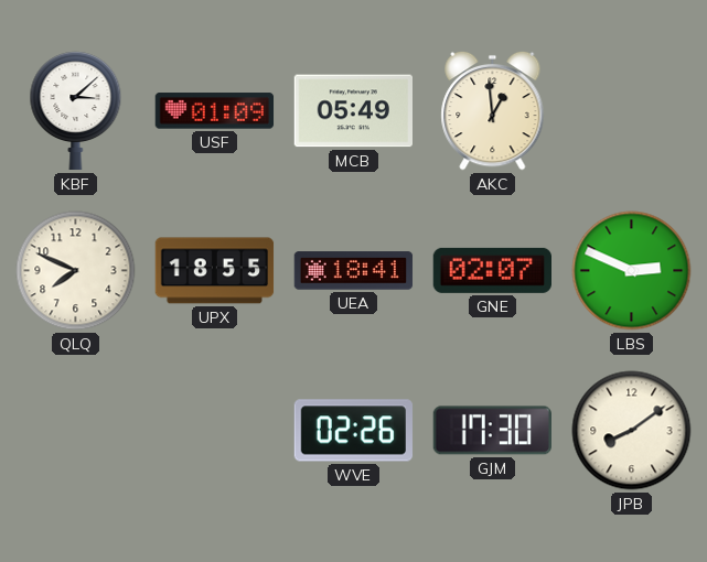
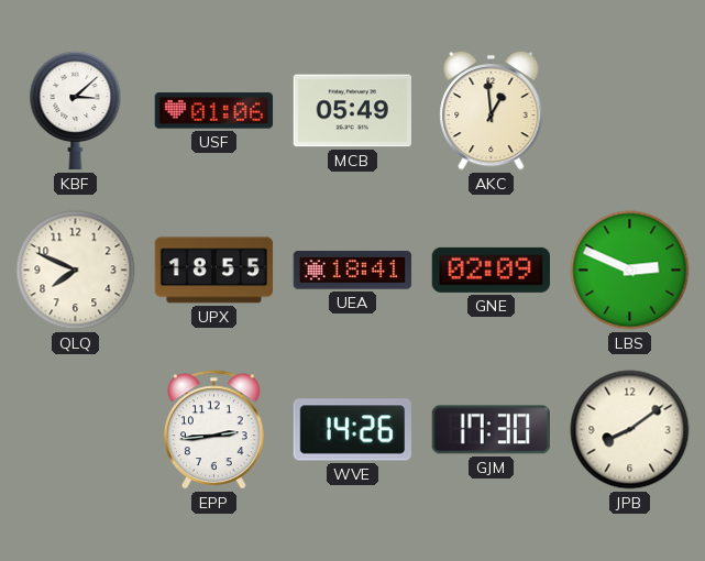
USF: 01:09 -> 01:06 (214, 111)
GNE: 02:07 -> 02:09 (491, 269)
EPP: none -> 2:44 (214, 430)
WVE: 02:26 -> 14:26 (353, 430)
